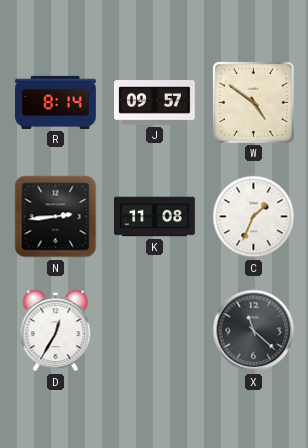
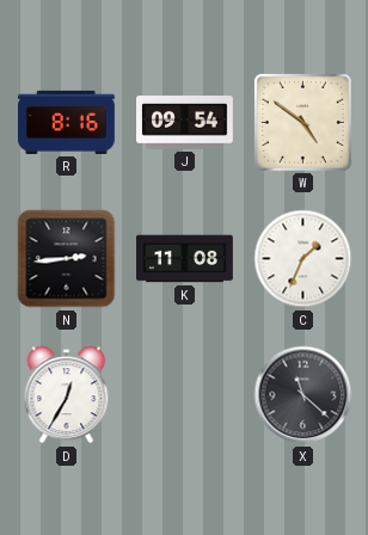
R: 8:14 -> 8:16 (67, 122)
J: 09:57 -> 09:54 (185, 123)
